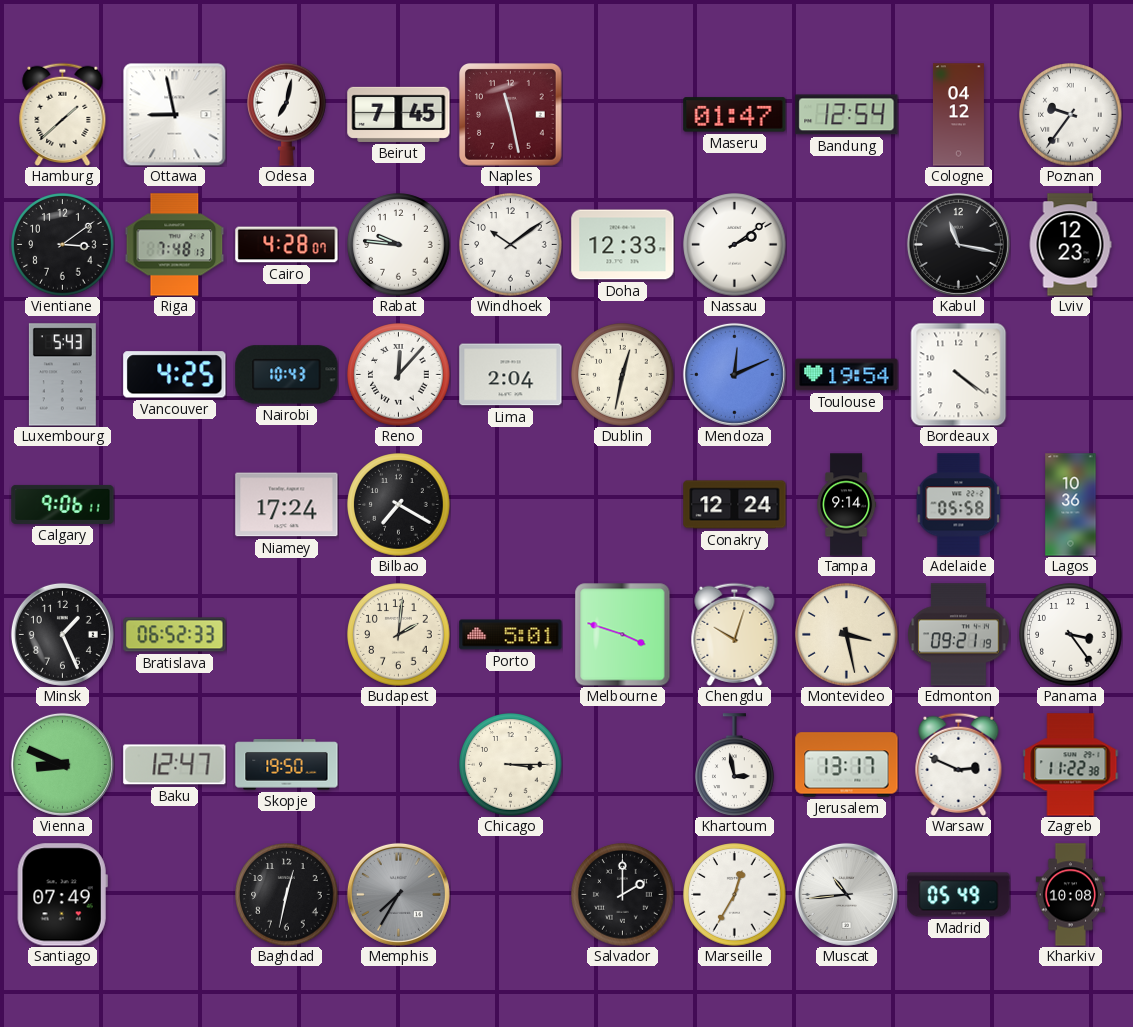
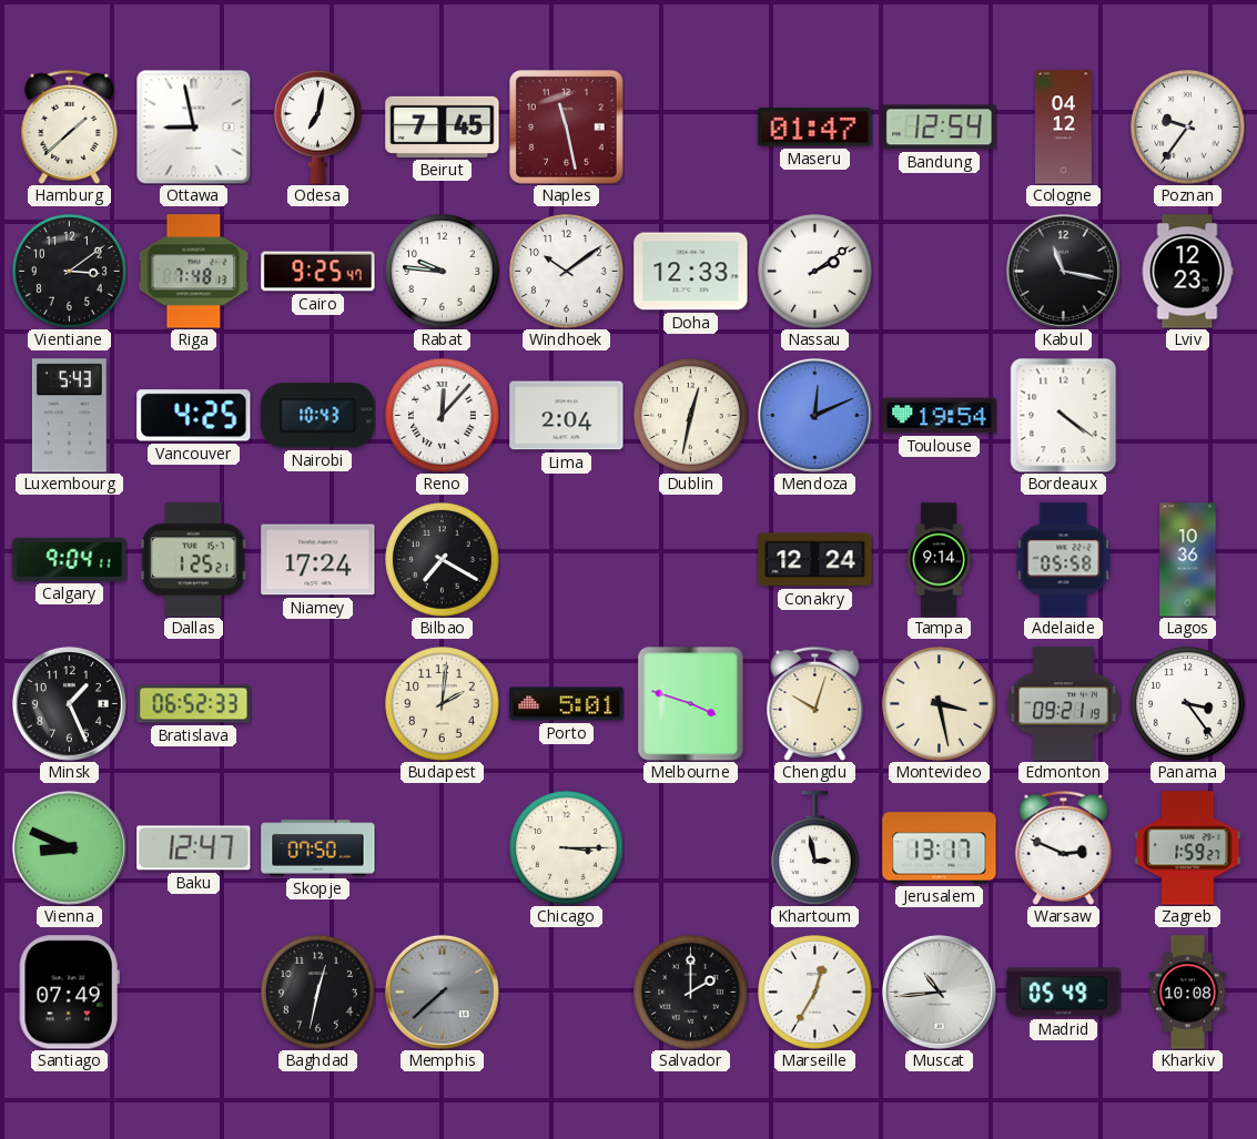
Cairo: 4:28 -> 9:25 (318, 272)
Calgary: 9:06 -> 9:04 (70, 559)
Dallas: none -> 1:25 (193, 560)
Skopje: 19:50 -> 07:50 (318, 848)
Zagreb: 11:22 -> 1:59 (1188, 848)
Memphis: 7:35 -> 7:38 (442, 991)
